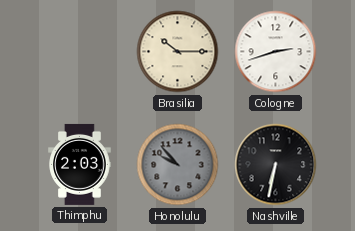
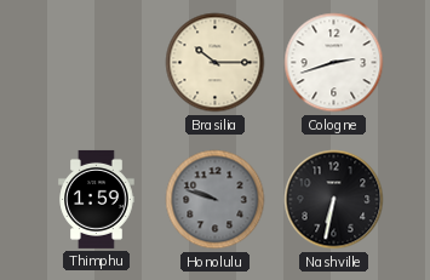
Thimphu: 2:03 -> 1:59 (97, 199)
Honolulu: 9:53 -> 9:48 (216, 200)
